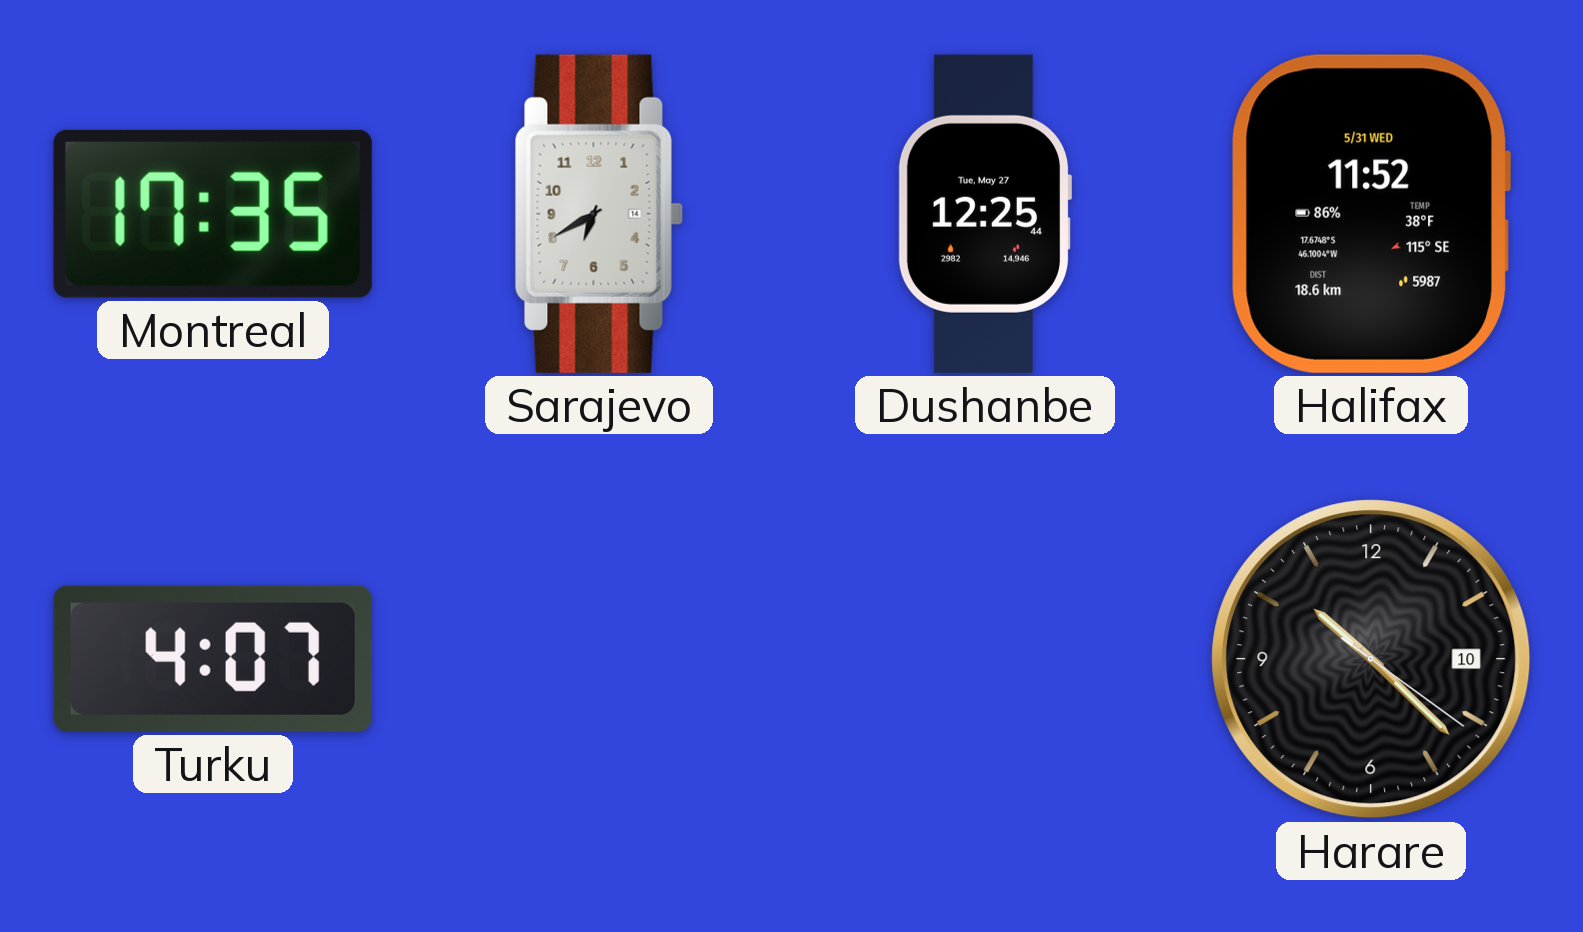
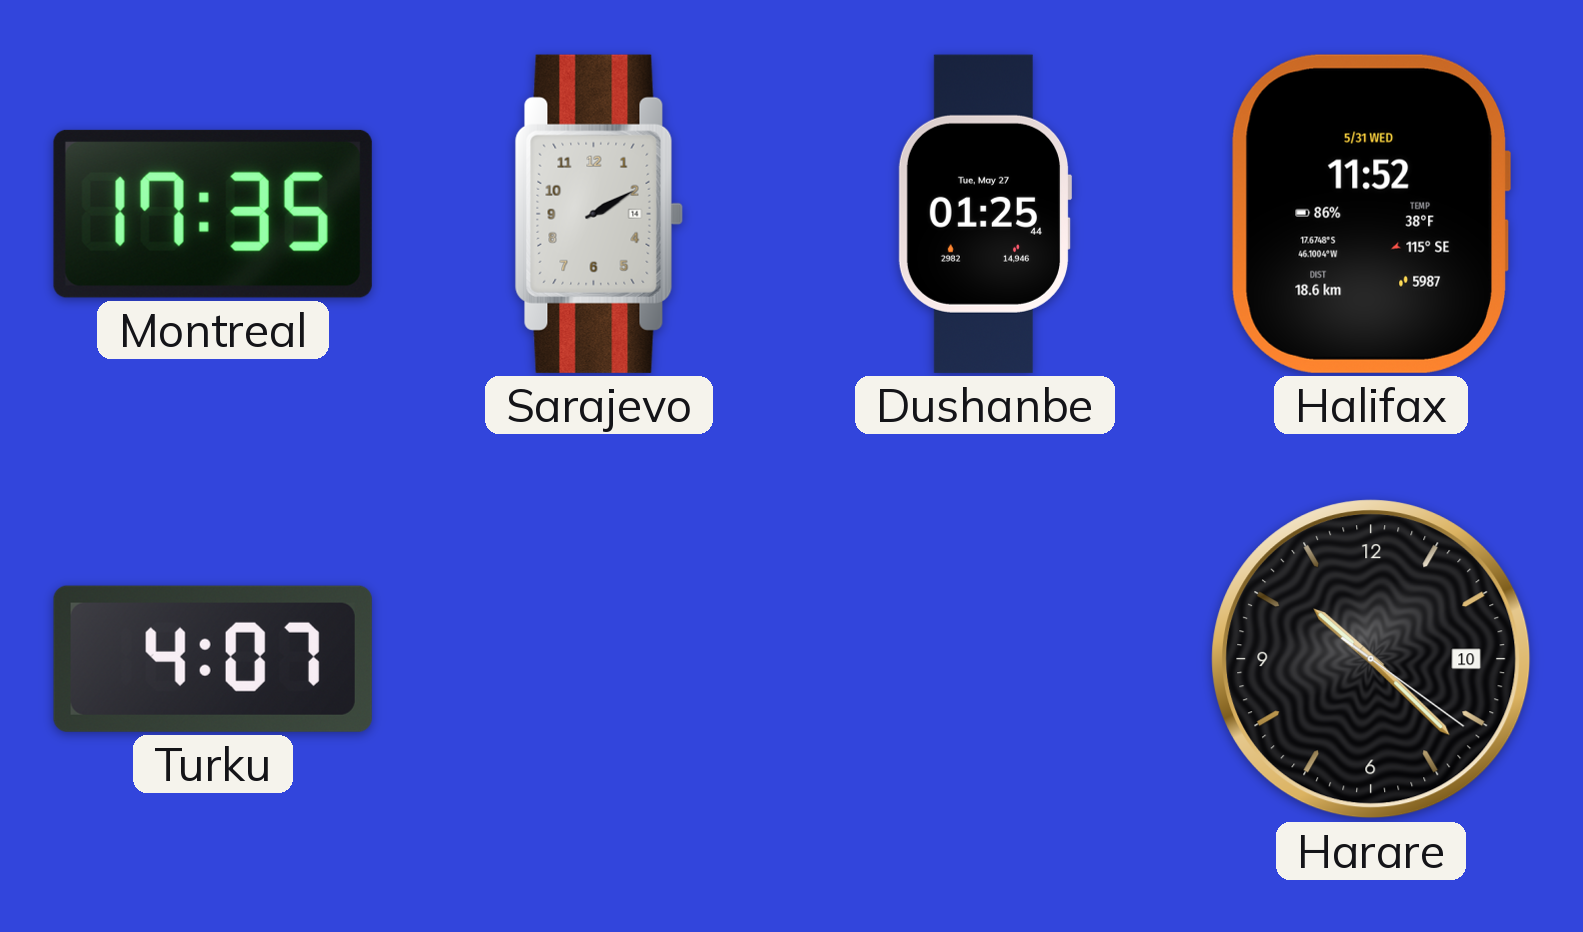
Sarajevo: 6:40 -> 2:10 (599, 214)
Dushanbe: 12:25 -> 01:25 (985, 214)
